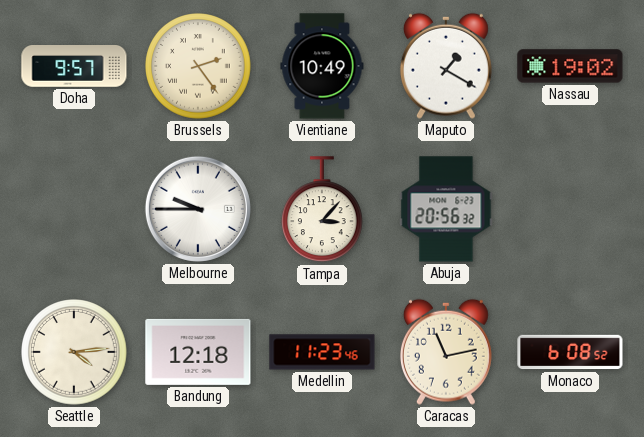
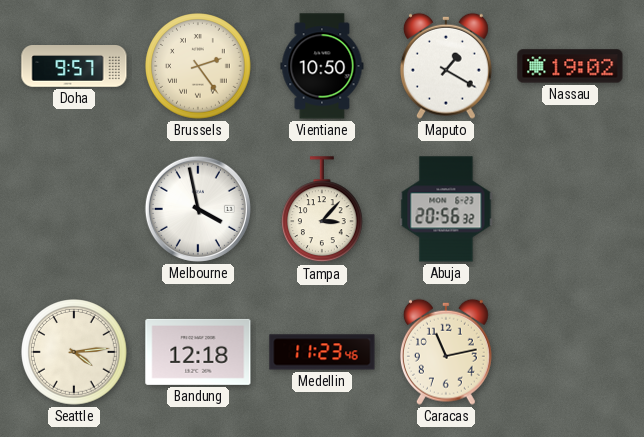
Vientiane: 10:49 -> 10:50 (322, 66)
Melbourne: 9:45 -> 3:58 (198, 209)
Monaco: 6:08 -> none (570, 352)
